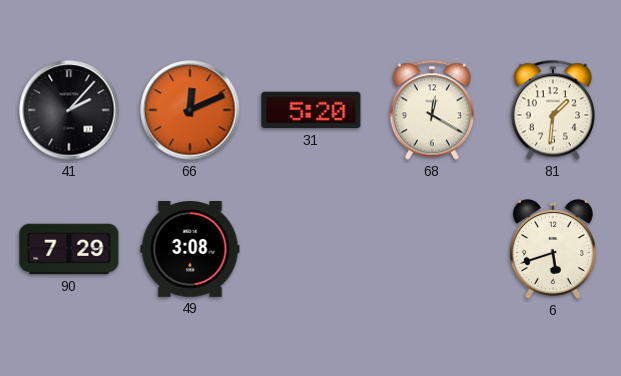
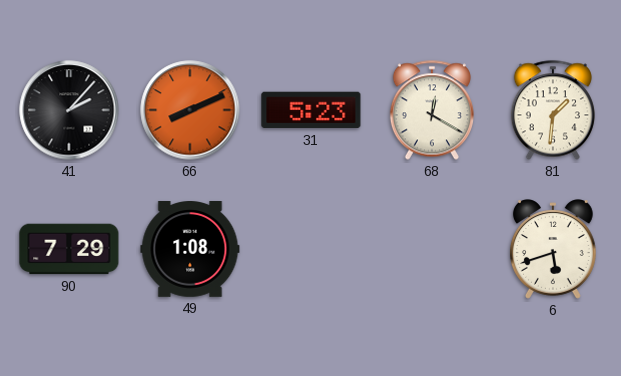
66: 12:11 -> 8:11 (190, 110)
31: 5:20 -> 5:23 (311, 110)
49: 3:08 -> 1:08 (190, 250)
